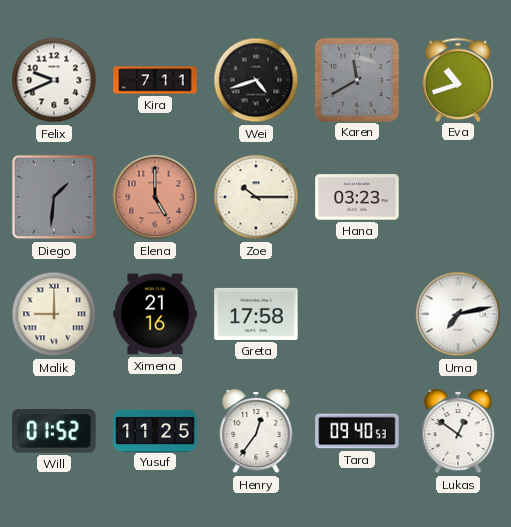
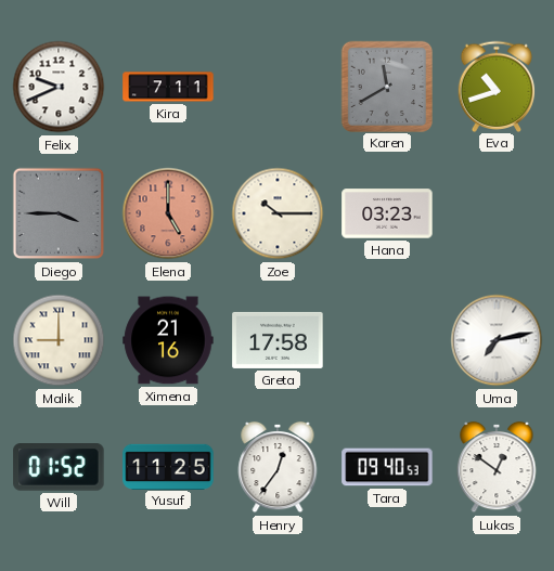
Wei: 4:42 -> none (256, 80)
Diego: 1:31 -> 3:45 (59, 213)
